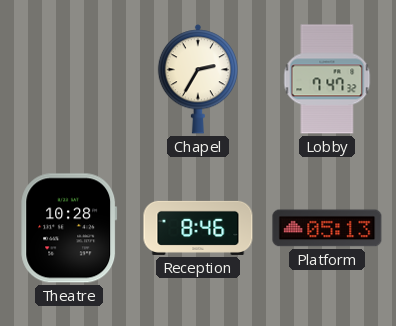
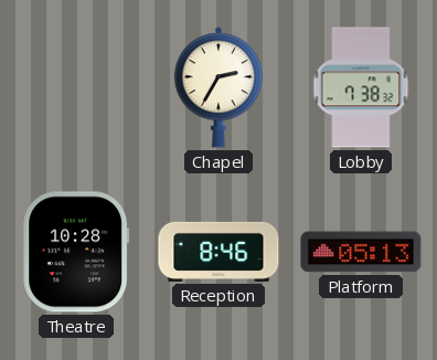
Lobby: 7:47 -> 7:38 (361, 87)
